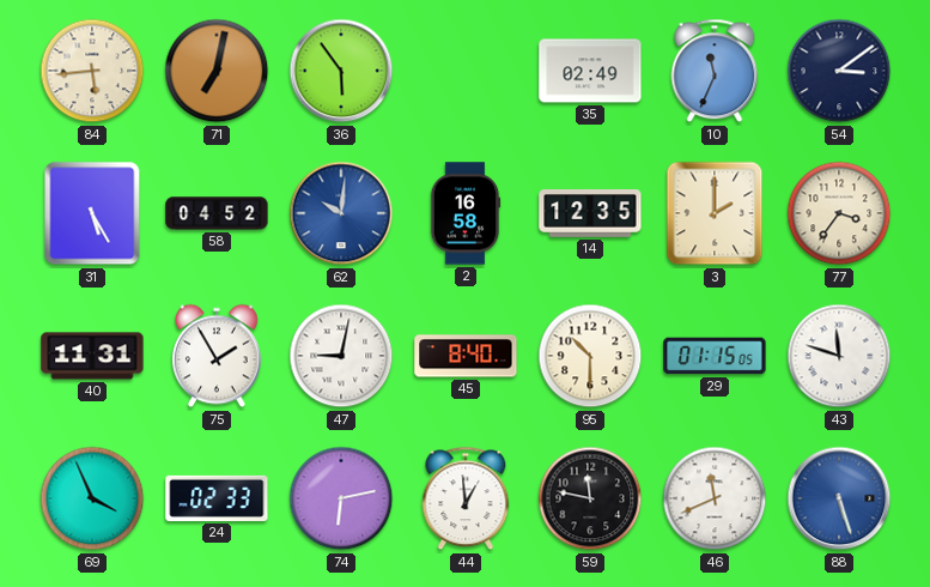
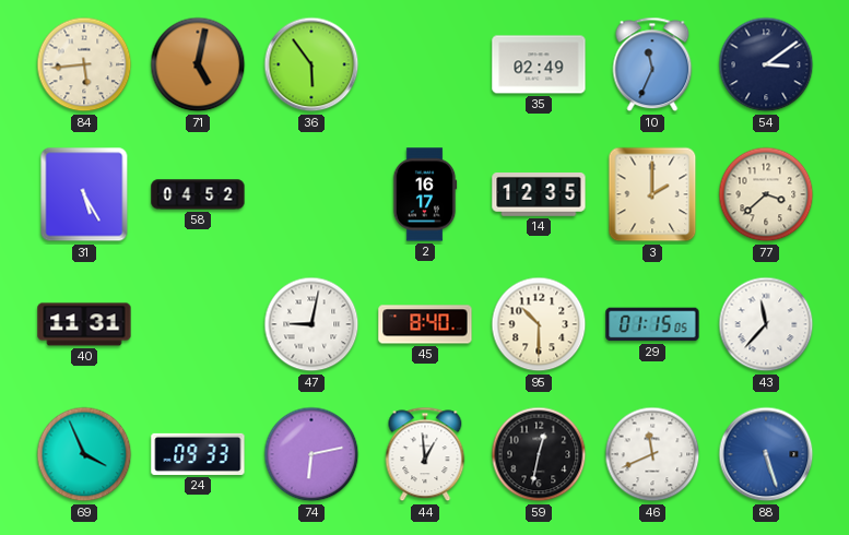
71: 7:02 -> 5:02 (198, 64)
62: 10:01 -> none (341, 213)
2: 16:58 -> 16:17 (425, 194)
77: 3:36 -> 3:38 (766, 194)
75: 1:55 -> none (217, 356)
43: 11:48 -> 11:37 (766, 324)
24: 02:33 -> 09:33 (198, 454)
59: 11:47 -> 12:32 (539, 454)
